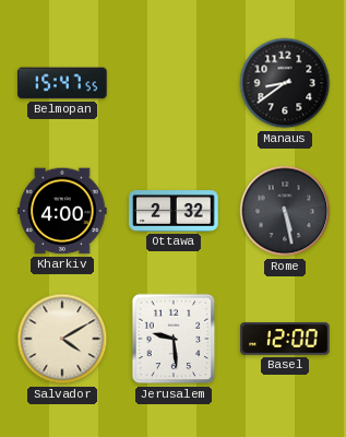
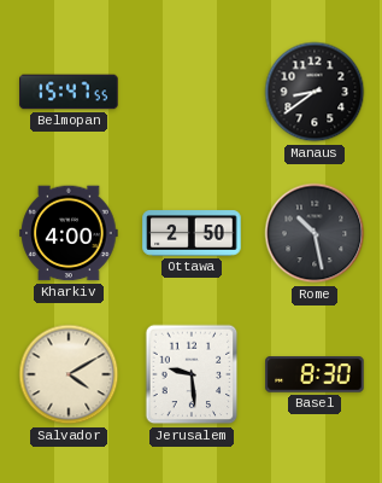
Ottawa: 2:32 -> 2:50 (192, 233)
Rome: 5:28 -> 10:28 (315, 233)
Basel: 12:00 -> 8:30 (315, 374)
